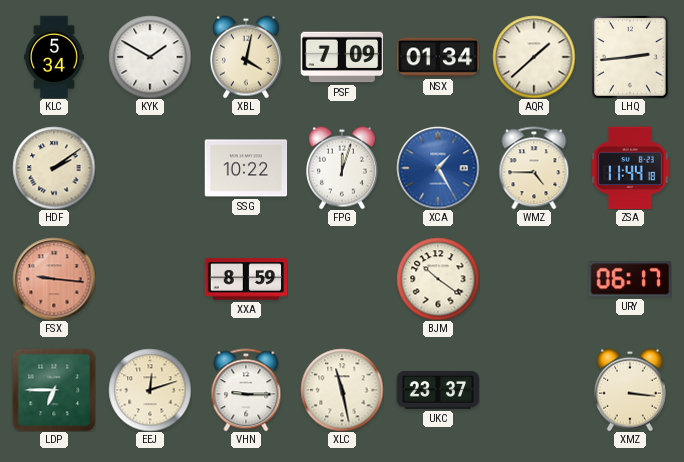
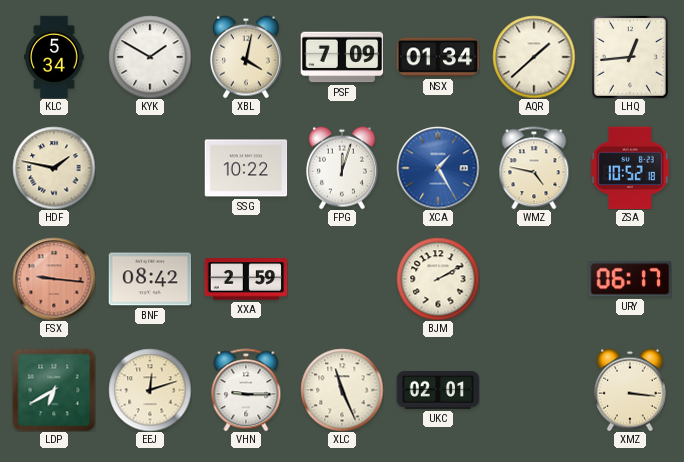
LHQ: 2:44 -> 12:44 (630, 57)
HDF: 2:09 -> 1:47 (54, 168)
WMZ: 4:45 -> 4:47 (534, 168)
ZSA: 11:44 -> 10:52 (630, 168)
BNF: none -> 08:42 (150, 279)
XXA: 8:59 -> 2:59 (246, 279)
BJM: 10:21 -> 2:10 (438, 279)
LDP: 6:45 -> 6:40 (54, 390)
XLC: 11:28 -> 11:26 (342, 390)
UKC: 23:37 -> 02:01 (438, 390)
